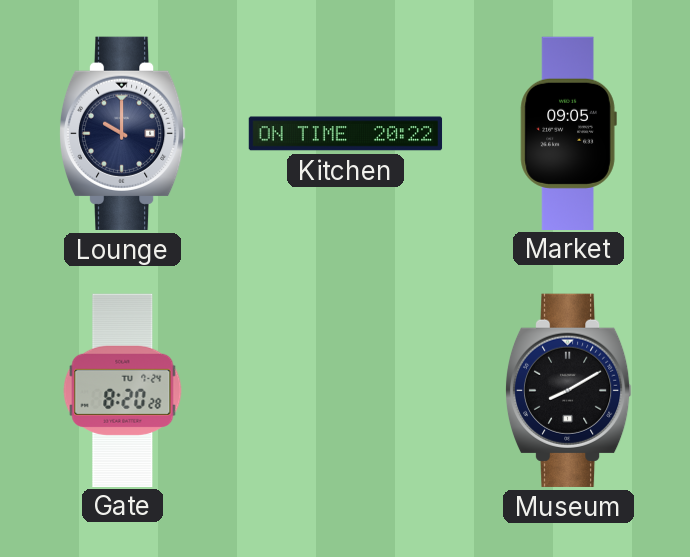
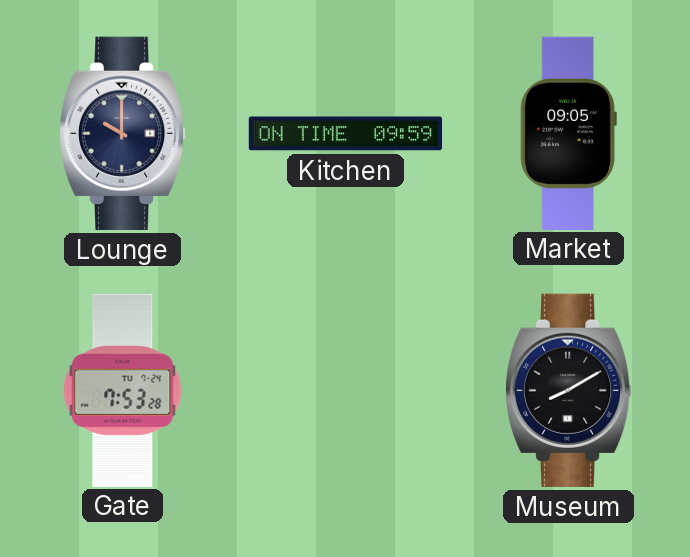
Kitchen: 20:22 -> 09:59 (346, 134)
Gate: 8:20 -> 7:53 (123, 390)
